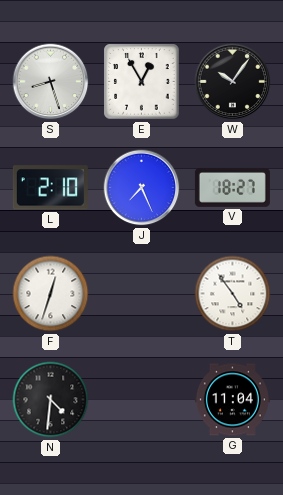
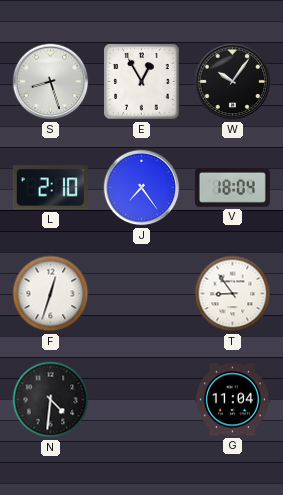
J: 7:26 -> 7:24 (142, 188)
V: 18:27 -> 18:04 (232, 187)
T: 4:54 -> 8:54 (233, 294)
